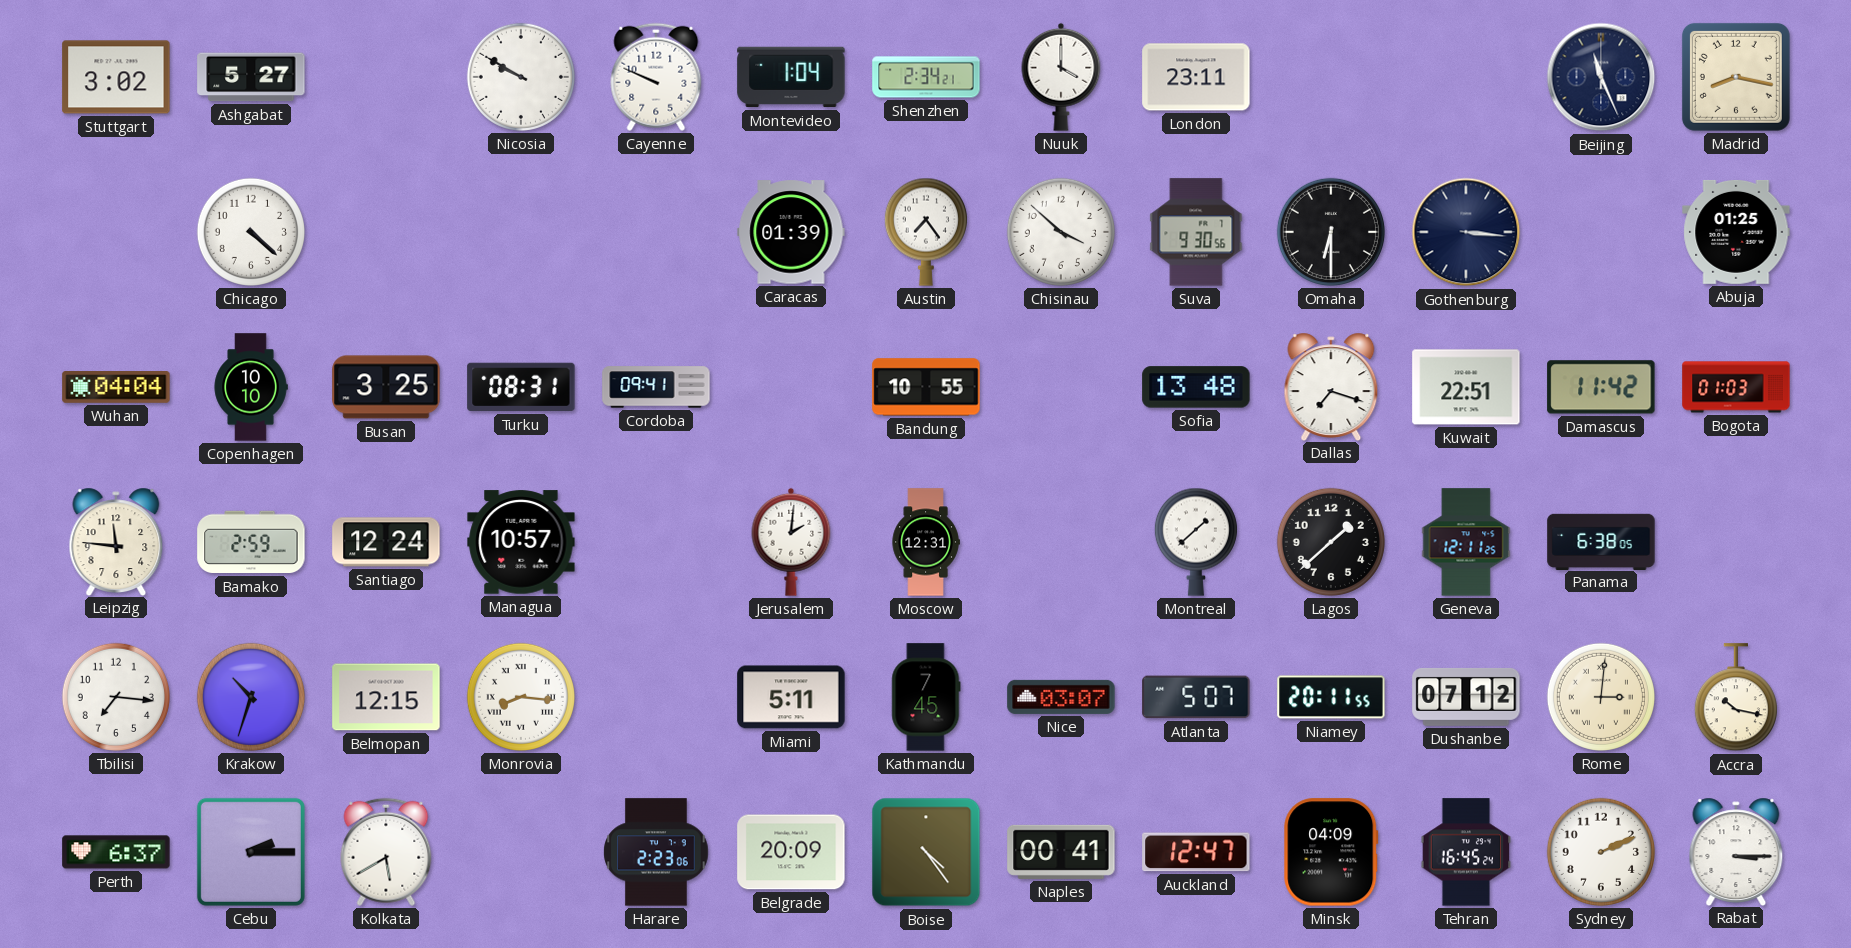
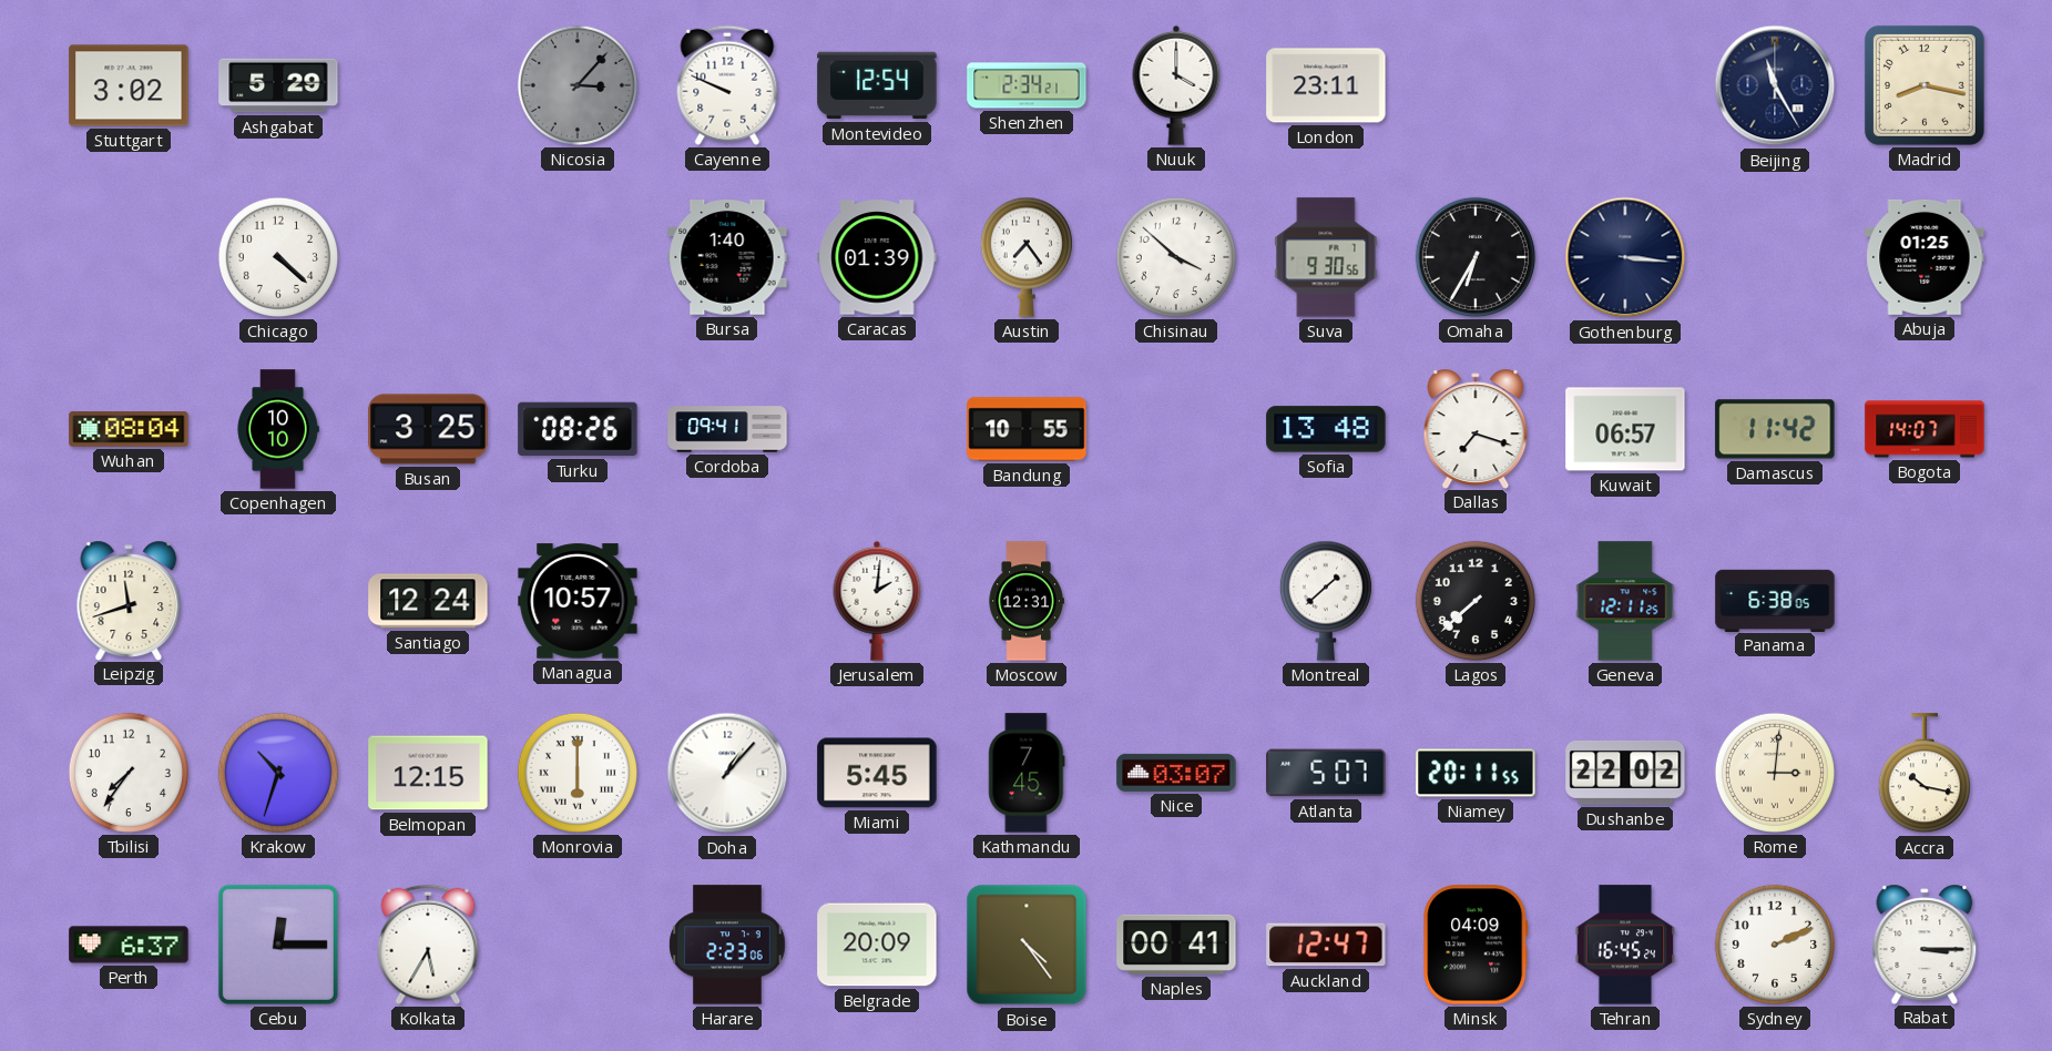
Ashgabat: 5:27 -> 5:29 (278, 85)
Nicosia: 9:50 -> 3:07 (578, 85)
Nicosia dial: white -> grey (578, 85)
Montevideo: 1:04 -> 12:54 (877, 85)
Beijing: 11:26 -> 11:25 (1775, 85)
Bursa: none -> 1:40 (727, 257)
Omaha: 6:30 -> 6:35 (1476, 257)
Wuhan: 04:04 -> 08:04 (129, 429)
Turku: 08:31 -> 08:26 (578, 429)
Kuwait: 22:51 -> 06:57 (1625, 429)
Bogota: 01:03 -> 14:07 (1925, 429)
Leipzig: 11:46 -> 11:42 (129, 600)
Bamako: 2:59 -> none (251, 542)
Lagos: 1:38 -> 7:38 (1476, 601)
Tbilisi: 7:16 -> 7:36 (129, 773)
Monrovia: 8:16 -> 6:00 (578, 773)
Doha: none -> 1:07 (727, 773)
Miami: 5:11 -> 5:45 (877, 773)
Dushanbe: 07:12 -> 22:02 (1625, 773)
Cebu: 2:15 -> 12:15 (278, 945)
Kolkata: 5:40 -> 5:35 (428, 945)
